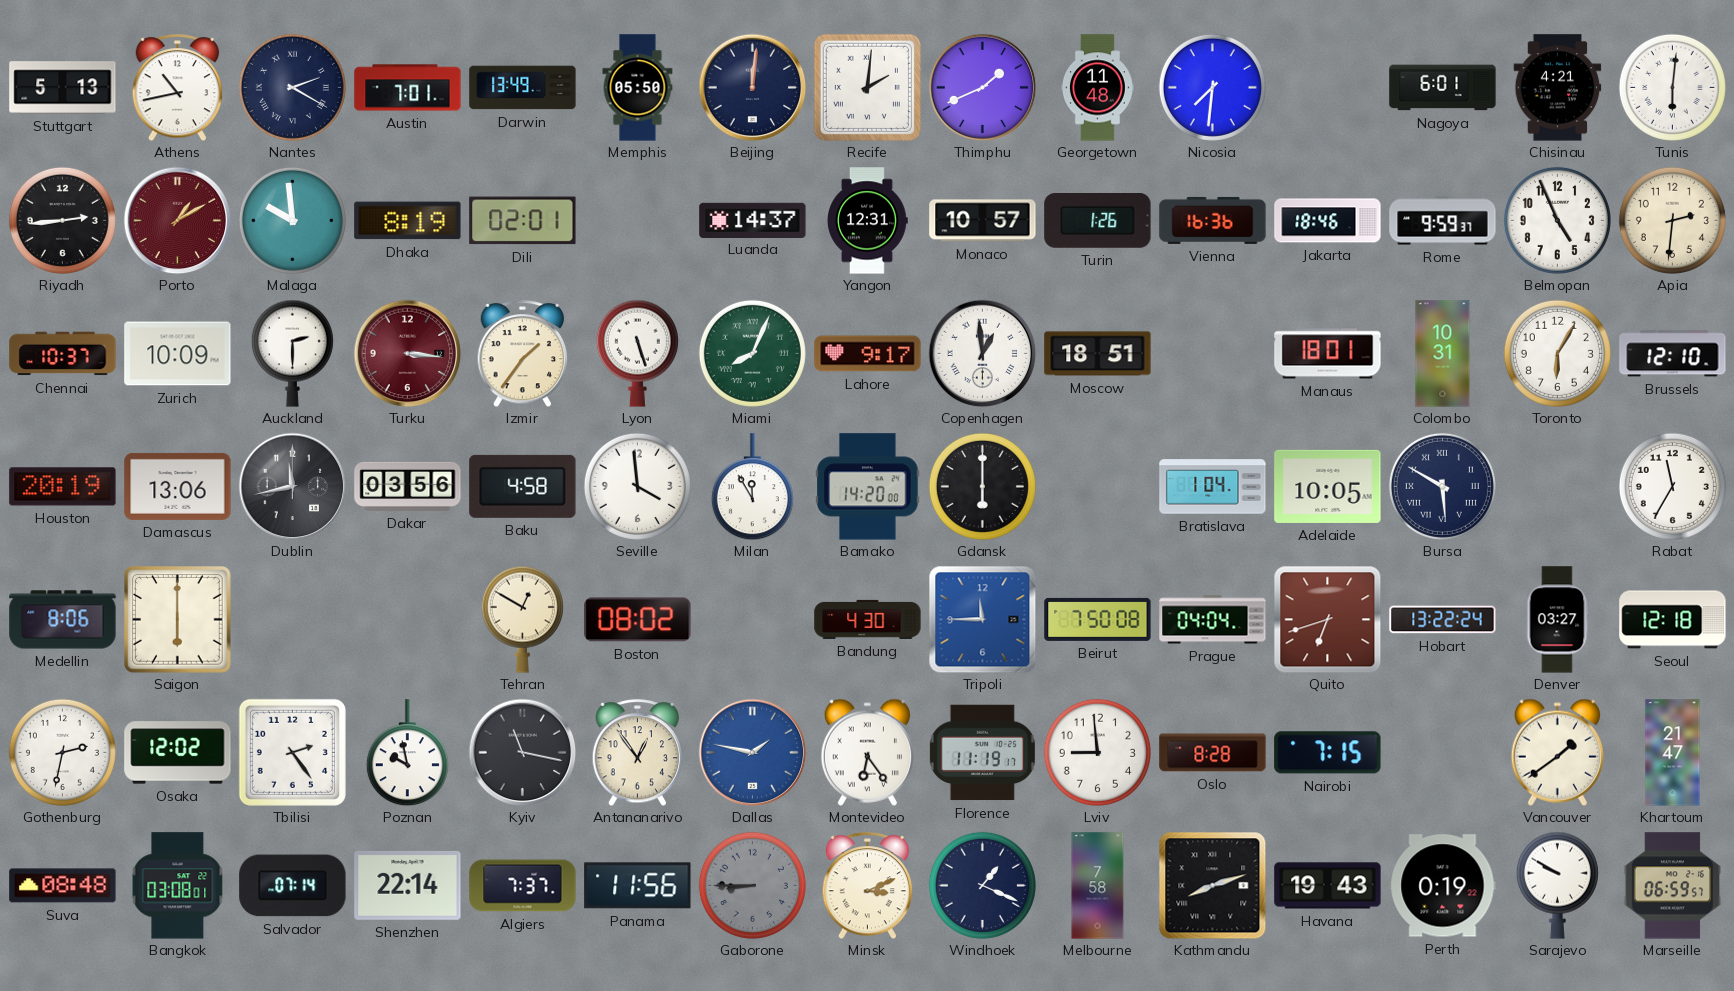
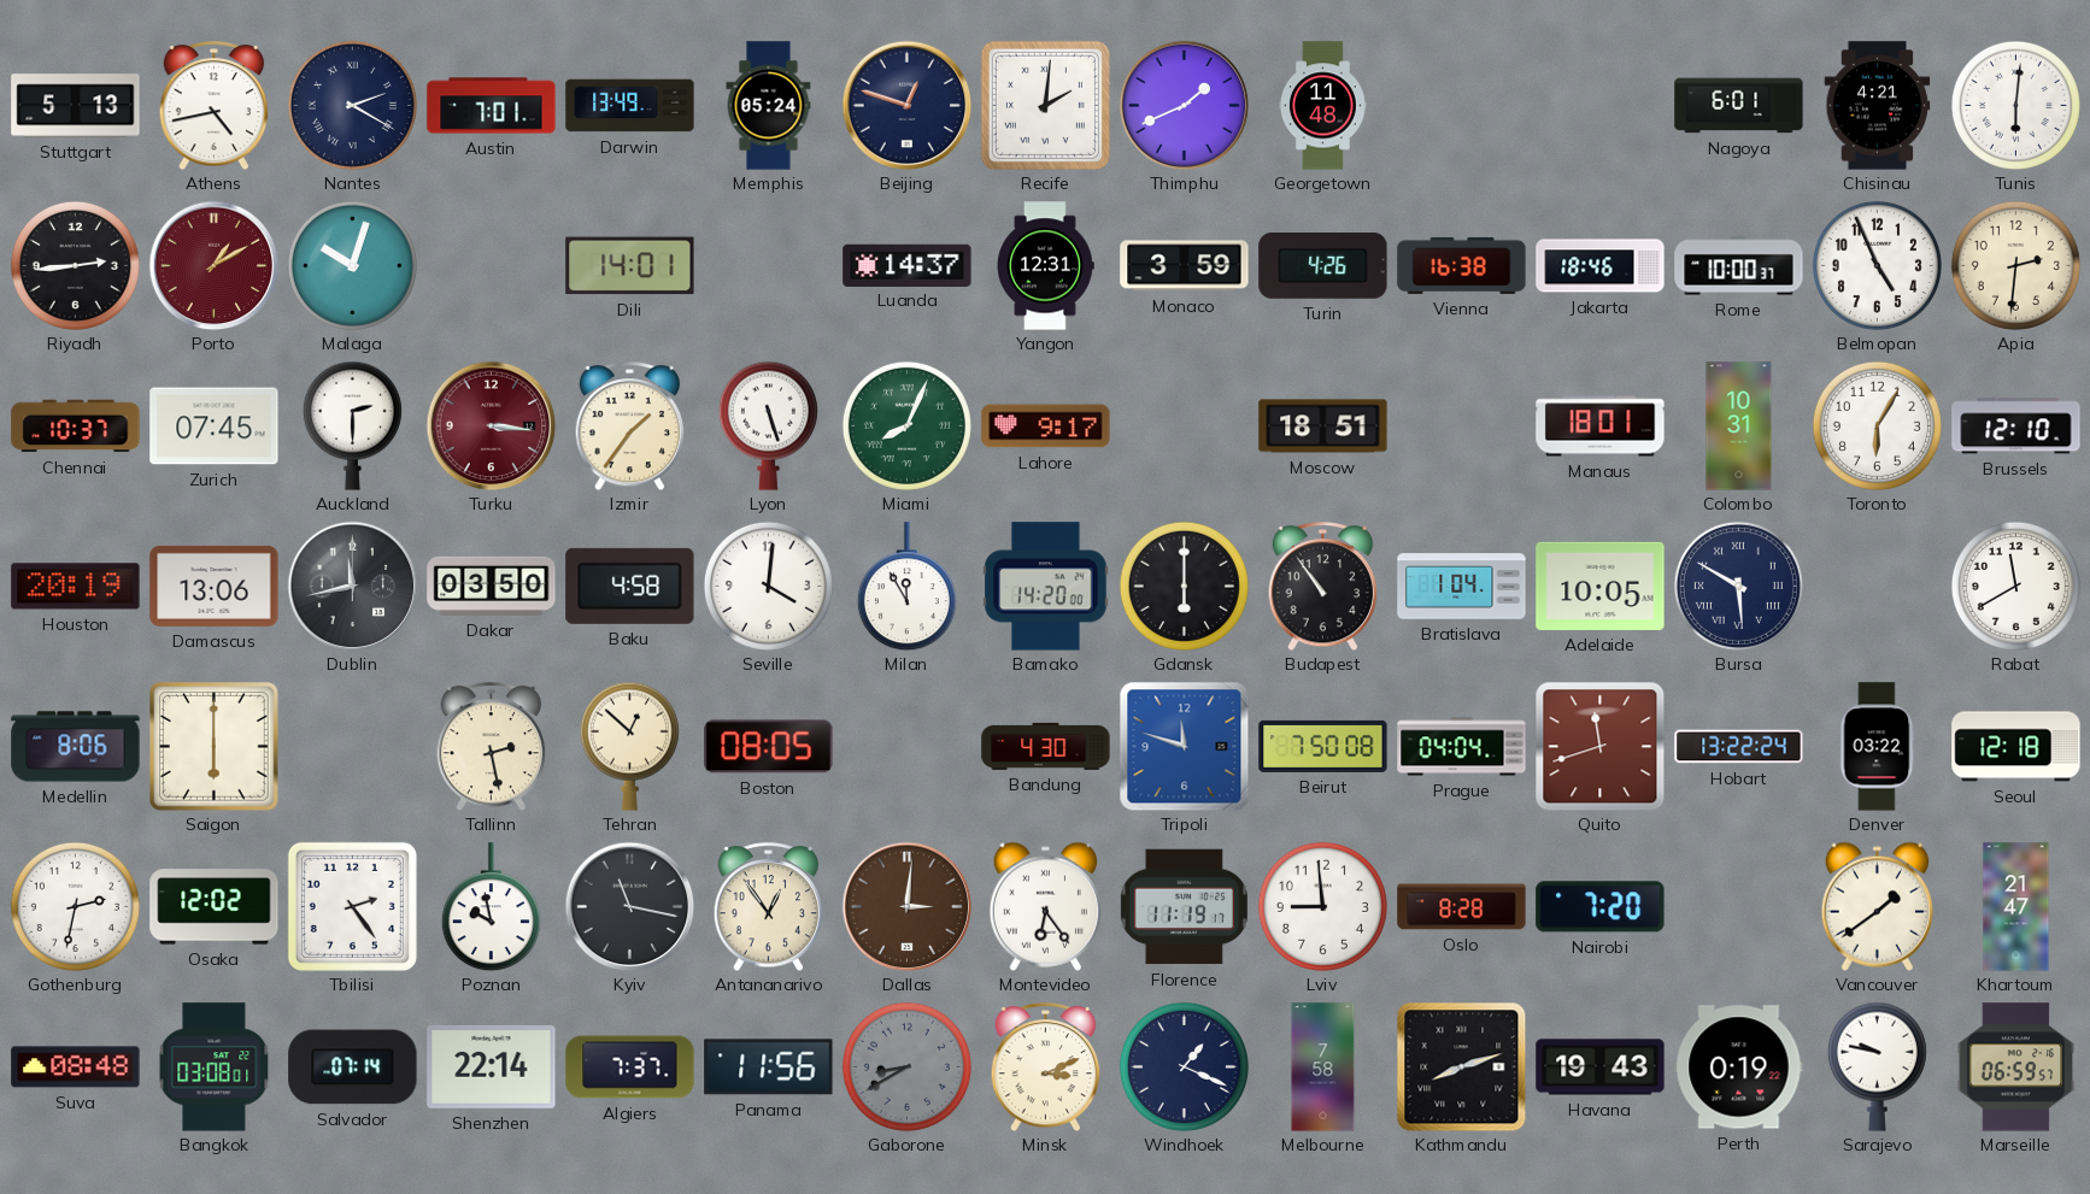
Athens: 10:43 -> 4:43 (215, 106)
Memphis: 05:50 -> 05:24 (769, 106)
Beijing: 12:01 -> 12:48 (906, 105)
Nicosia: 7:31 -> none (1212, 87)
Malaga: 9:59 -> 10:03 (352, 265)
Dhaka: 8:19 -> none (408, 221)
Dili: 02:01 -> 14:01 (630, 266)
Monaco: 10:57 -> 3:59 (1185, 266)
Turin: 1:26 -> 4:26 (1323, 266)
Vienna: 16:36 -> 16:38 (1462, 265)
Rome: 9:59 -> 10:00 (1739, 266)
Zurich: 10:09 -> 07:45 (215, 427)
Copenhagen: 12:59 -> none (982, 353)
Dakar: 03:56 -> 03:50 (492, 586)
Seville: 3:59 -> 4:01 (768, 586)
Budapest: none -> 10:54 (1323, 587)
Rabat: 11:35 -> 11:40 (2015, 586)
Tallinn: none -> 2:28 (492, 747)
Tehran: 12:50 -> 12:52 (629, 746)
Boston: 08:02 -> 08:05 (769, 747)
Tripoli: 11:45 -> 11:48 (1184, 746)
Quito: 6:42 -> 11:42 (1599, 746)
Denver: 03:27 -> 03:22 (1877, 747)
Dallas: 1:47 -> 3:01 (906, 906)
Dallas dial: blue -> brown (906, 906)
Nairobi: 7:15 -> 7:20 (1601, 907)
Gaborone: 8:45 -> 8:40 (906, 1066)
Sarajevo: 9:50 -> 9:47 (1877, 1066)
